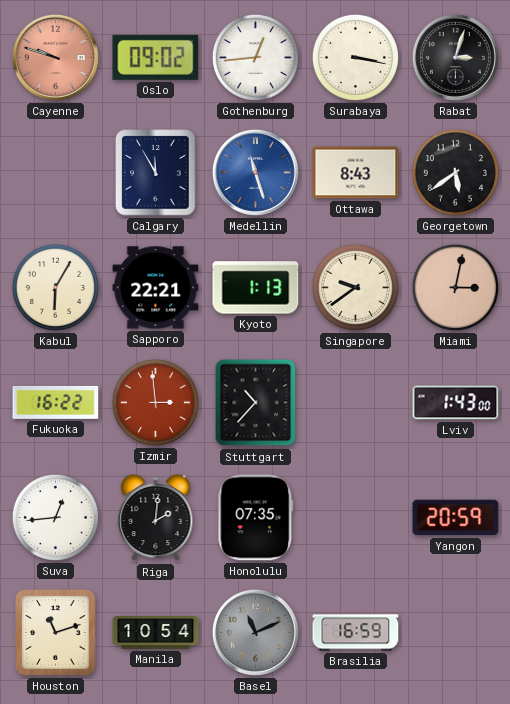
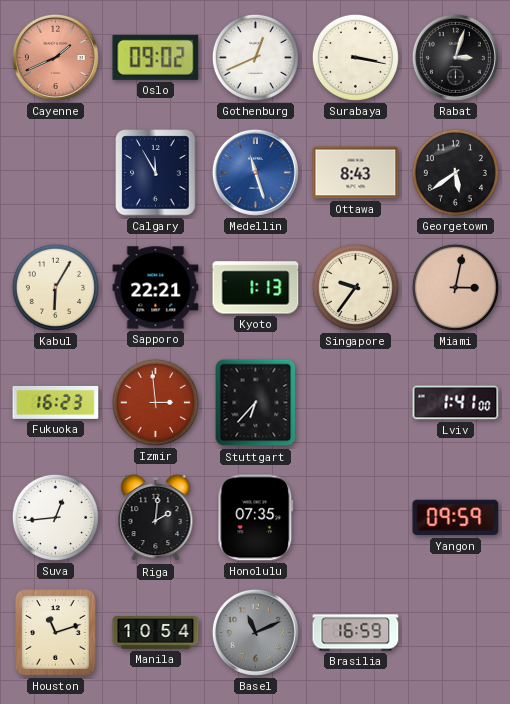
Cayenne: 9:48 -> 1:41 (55, 57)
Gothenburg: 12:44 -> 12:41 (255, 57)
Singapore: 9:39 -> 9:36 (355, 287)
Fukuoka: 16:22 -> 16:23 (56, 402)
Stuttgart: 10:37 -> 6:37 (256, 403)
Lviv: 1:43 -> 1:41 (456, 403)
Yangon: 20:59 -> 09:59 (456, 518)
